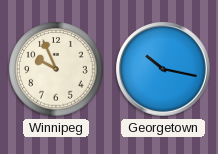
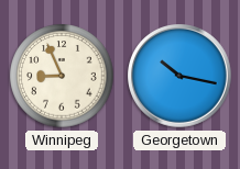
Winnipeg: 9:56 -> 8:56 (62, 76)
